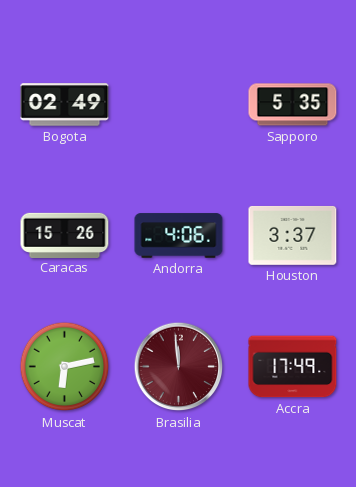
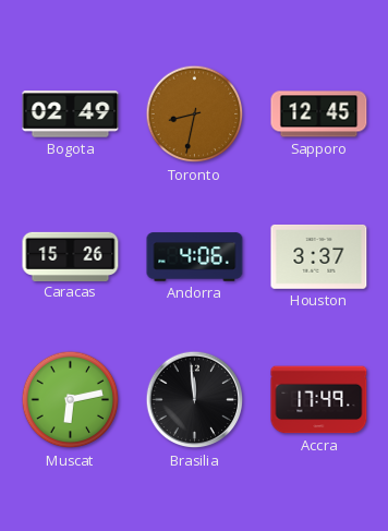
Toronto: none -> 8:32 (195, 114)
Sapporo: 5:35 -> 12:45 (319, 114)
Brasilia dial: burgundy -> black (195, 400)
